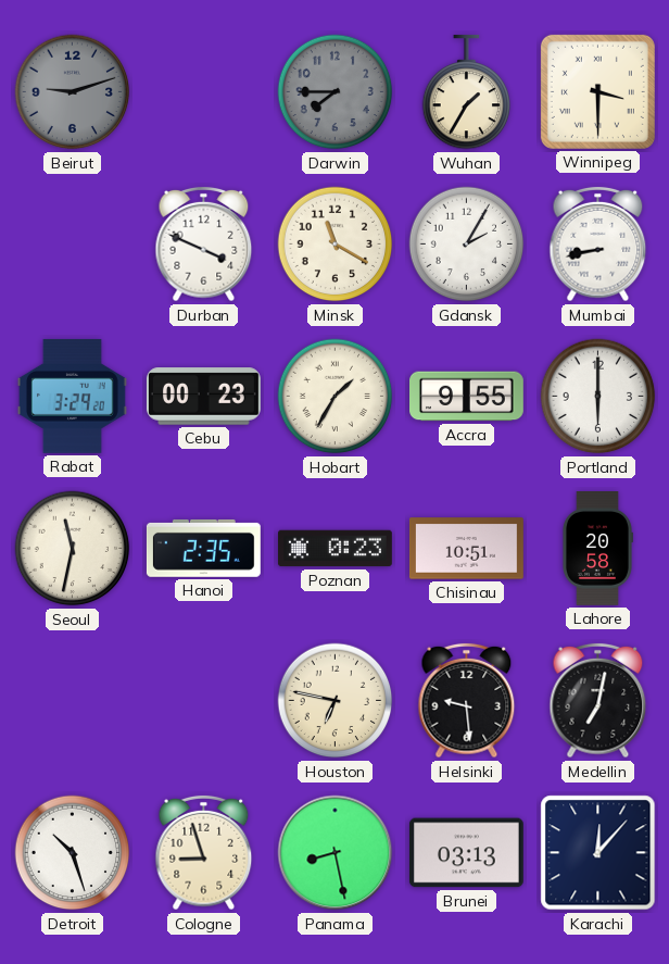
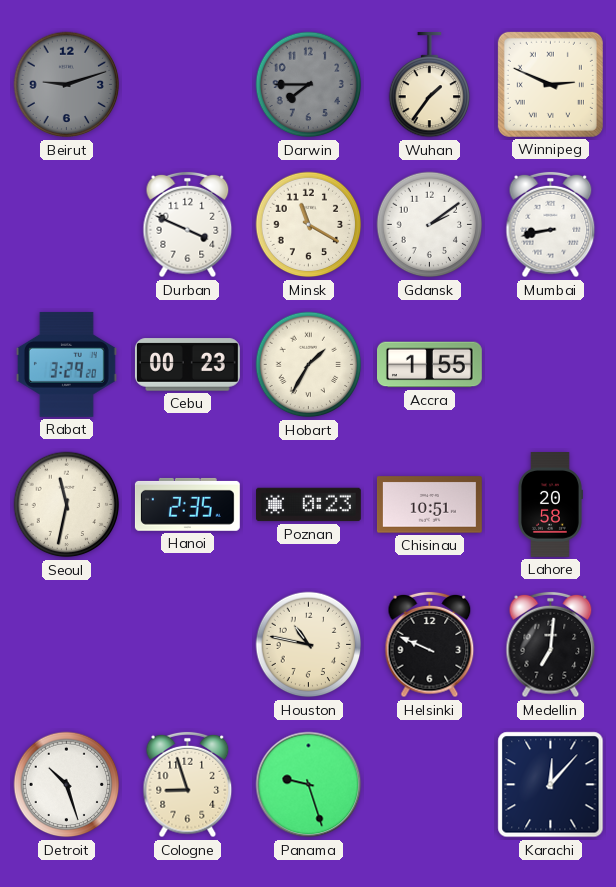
Wuhan: 1:35 -> 1:36 (430, 85)
Winnipeg: 3:30 -> 2:49 (550, 84)
Gdansk: 2:05 -> 2:09 (430, 225)
Accra: 9:55 -> 1:55 (430, 365)
Portland: 6:00 -> none (598, 397)
Houston: 6:47 -> 10:47 (309, 645)
Helsinki: 9:29 -> 9:49 (430, 645)
Medellin: 7:02 -> 7:01 (551, 645)
Panama: 8:28 -> 9:27 (309, 785)
Brunei: 03:13 -> none (466, 853)
